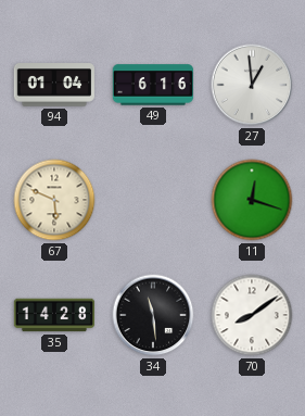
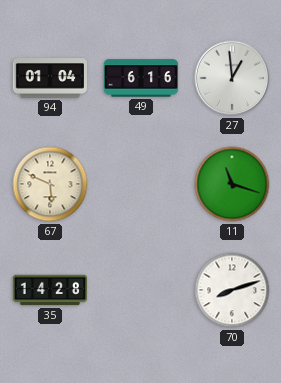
11: 12:18 -> 11:18 (232, 184)
34: 11:29 -> none (153, 315)
70: 8:09 -> 8:12 (232, 290)
